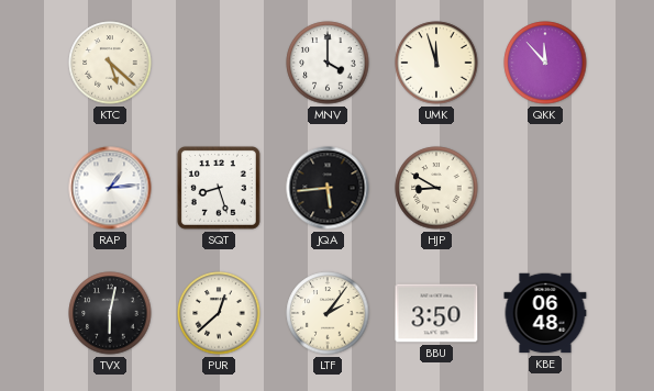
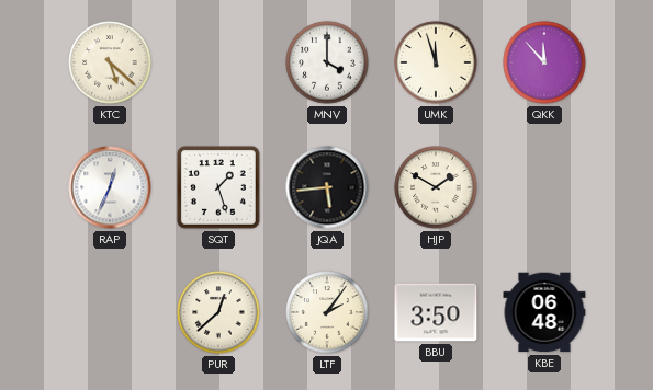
RAP: 1:14 -> 12:34 (110, 187)
SQT: 8:27 -> 1:27 (218, 187)
HJP: 8:50 -> 1:50 (436, 187)
TVX: 6:02 -> none (110, 313)
